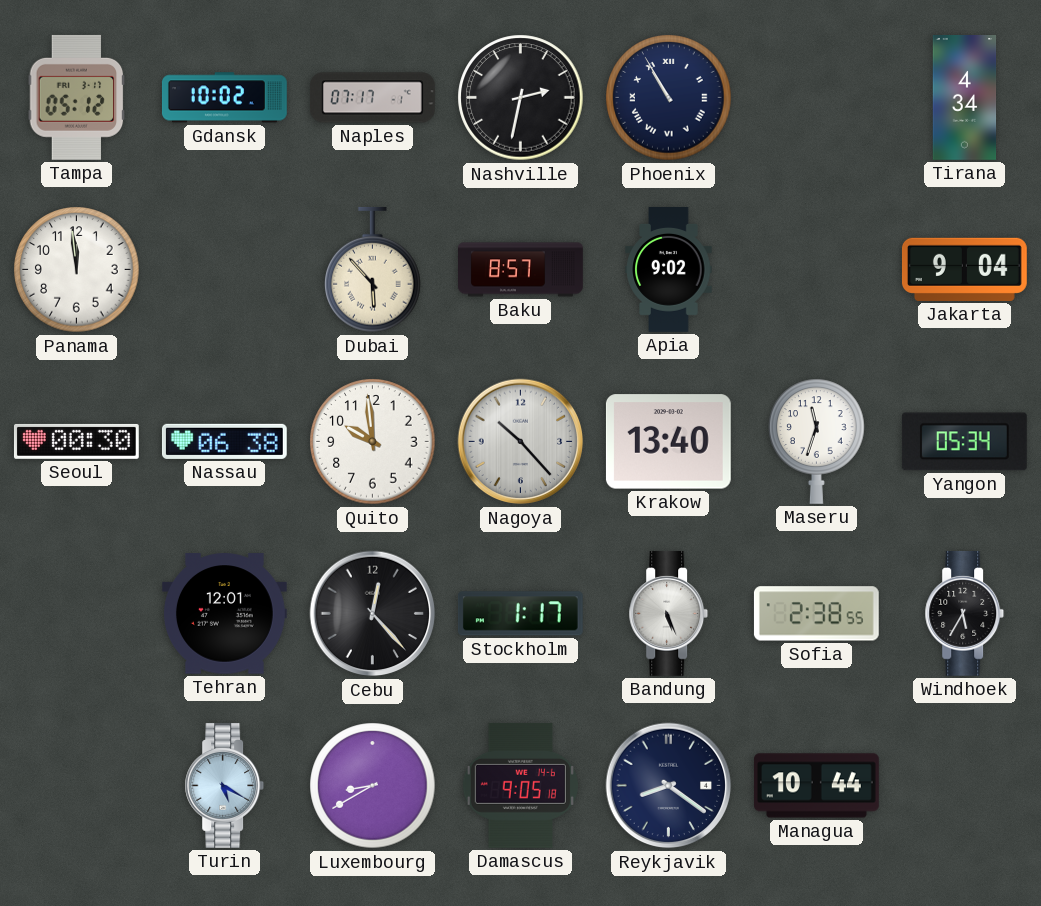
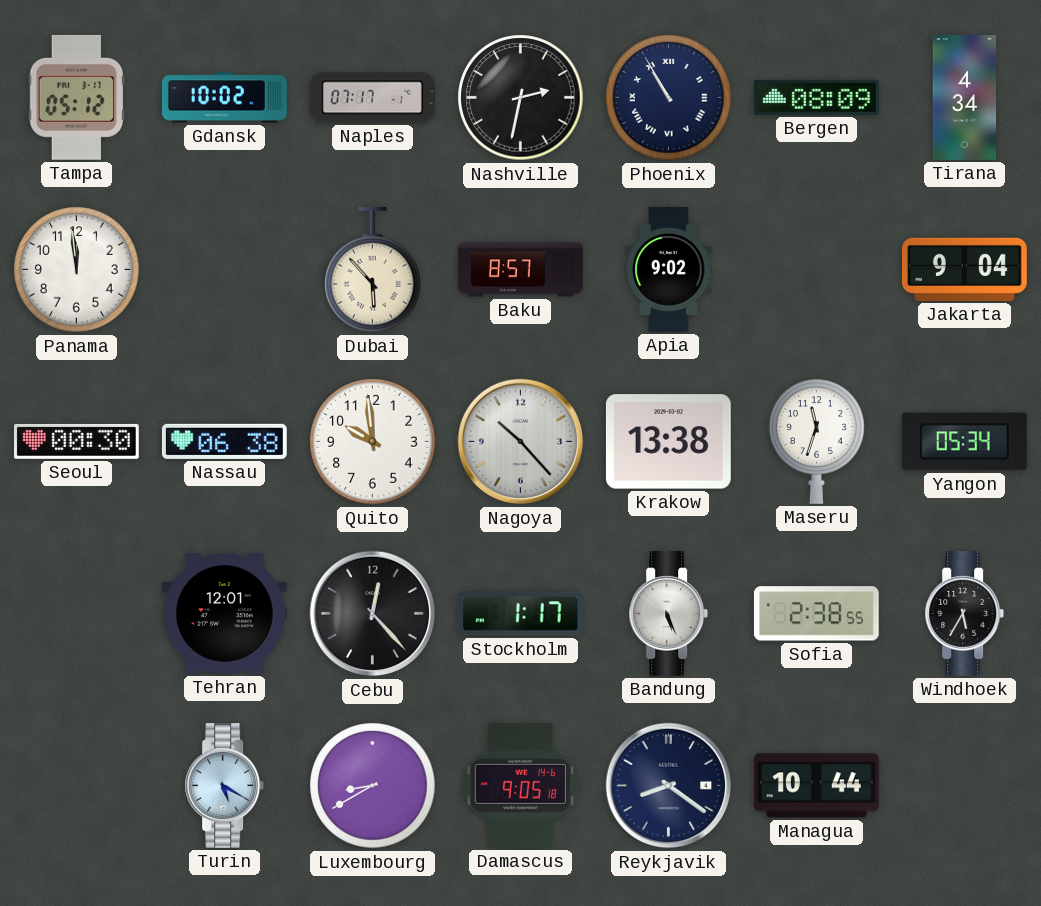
Bergen: none -> 08:09 (816, 97)
Krakow: 13:40 -> 13:38 (668, 442)
